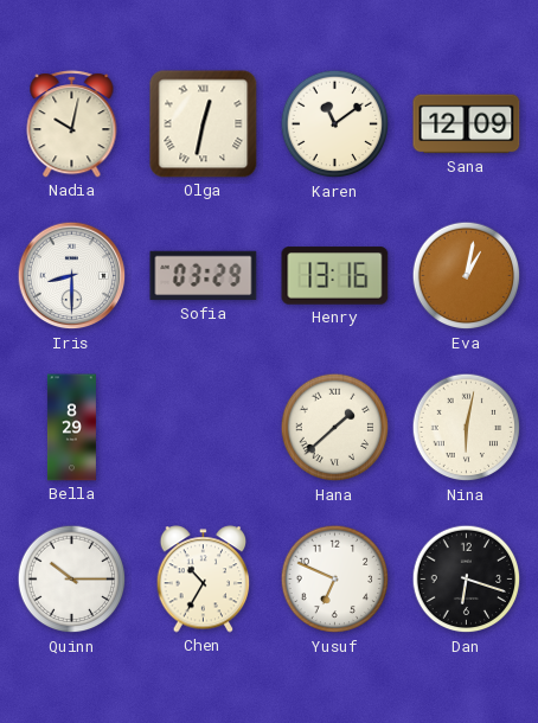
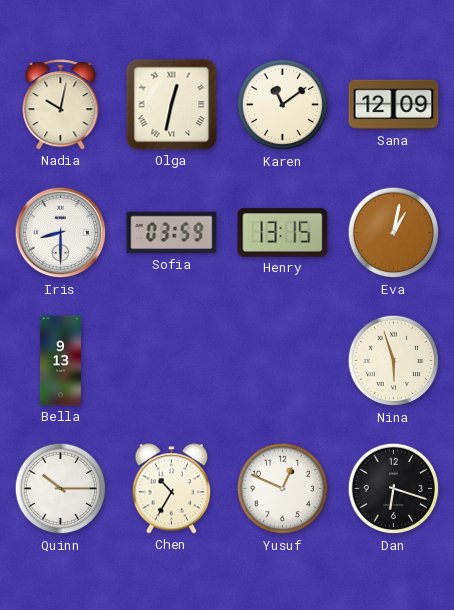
Sofia: 03:29 -> 03:59 (172, 233)
Henry: 13:16 -> 13:15 (283, 233)
Bella: 8:29 -> 9:13 (60, 361)
Hana: 1:38 -> none (335, 428)
Nina: 6:02 -> 5:57 (394, 361)
Yusuf: 6:49 -> 12:49 (283, 489)
